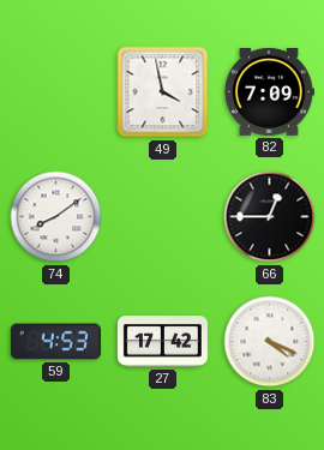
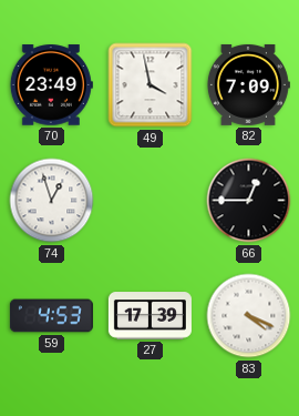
70: none -> 23:49 (51, 85)
74: 8:09 -> 12:57 (52, 201)
27: 17:42 -> 17:39 (149, 316)
